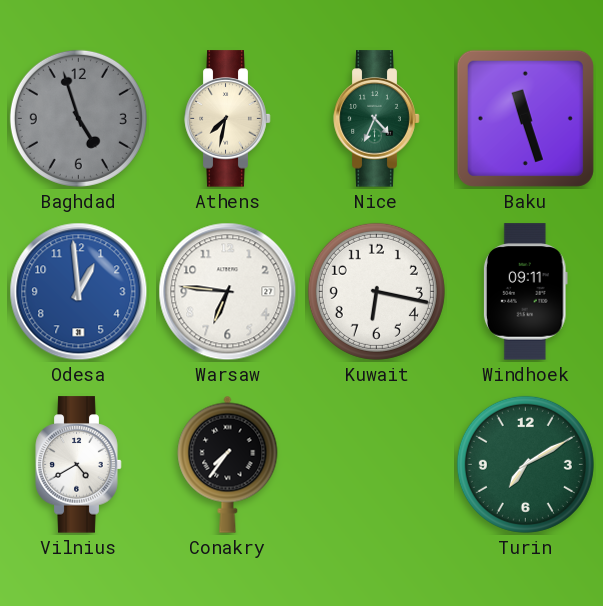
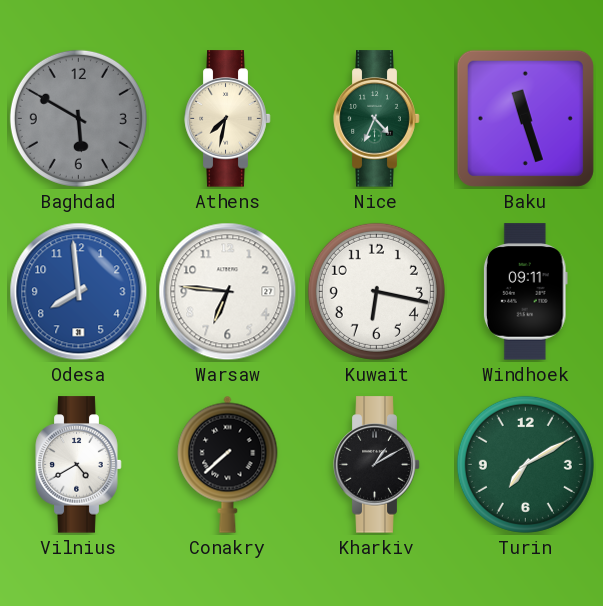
Baghdad: 4:57 -> 5:50 (78, 118)
Odesa: 12:59 -> 7:59 (79, 292)
Conakry: 7:36 -> 7:38 (228, 464)
Kharkiv: none -> 1:10 (377, 465)
